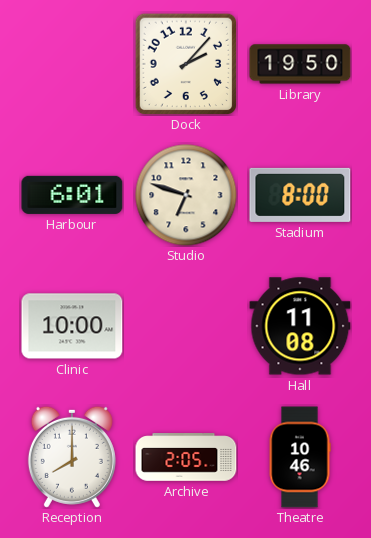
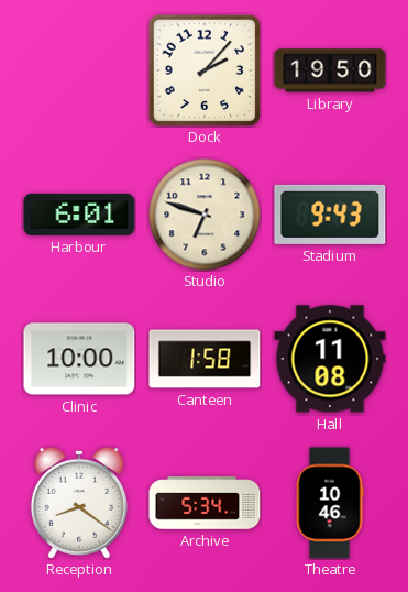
Stadium: 8:00 -> 9:43 (330, 215)
Canteen: none -> 1:58 (205, 359)
Reception: 8:00 -> 8:21 (79, 503)
Archive: 2:05 -> 5:34 (205, 503)
